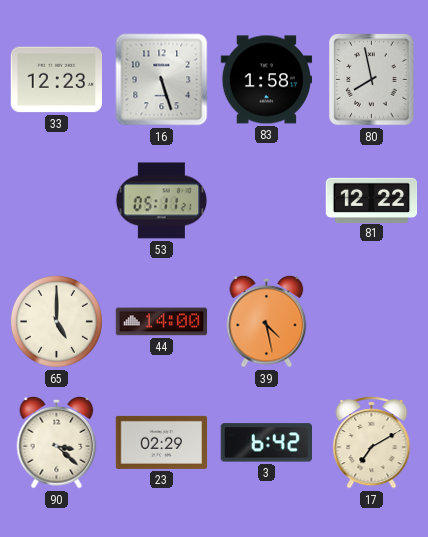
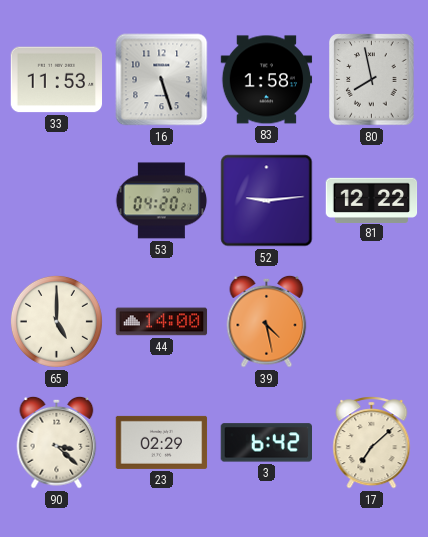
33: 12:23 -> 11:53 (57, 80)
53: 05:11 -> 04:20 (162, 201)
52: none -> 9:14 (267, 201)
17: 7:10 -> 7:08 (372, 443)
